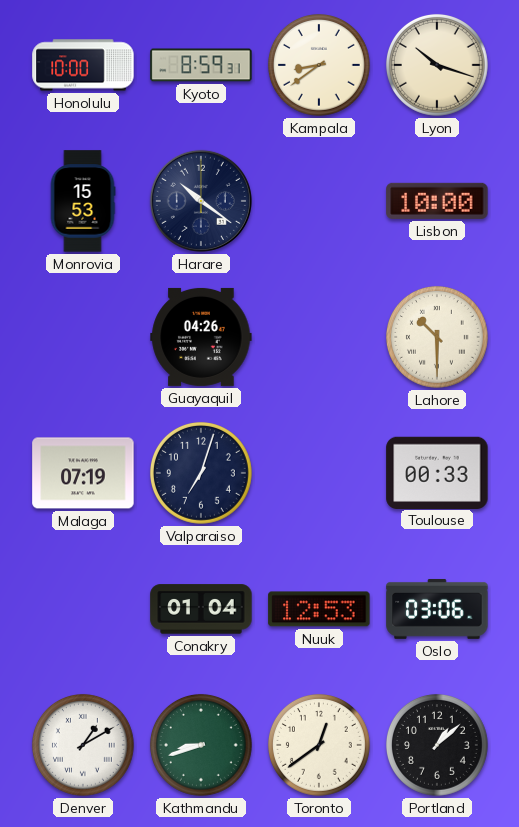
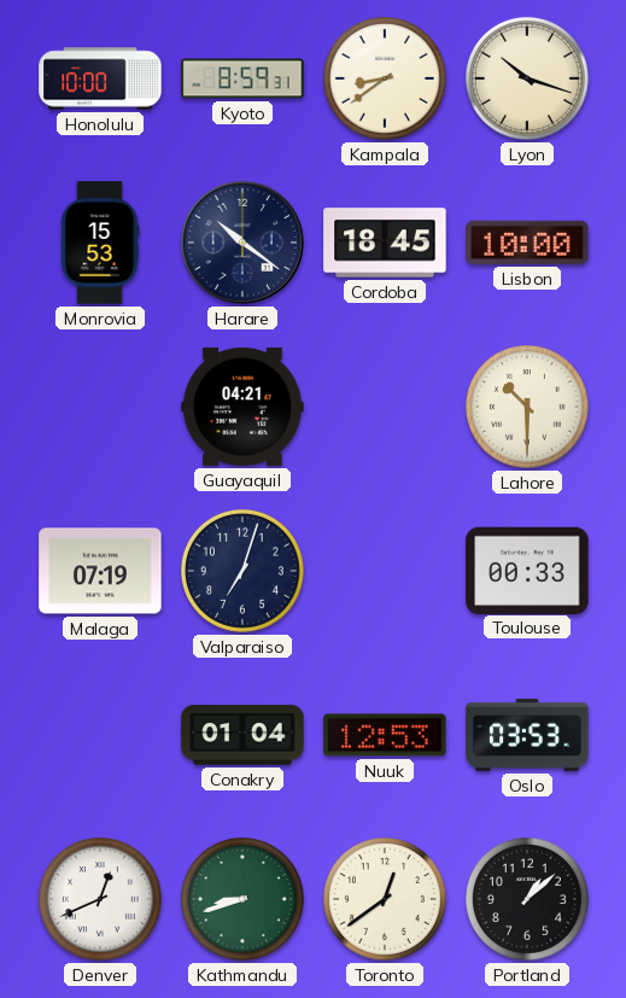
Cordoba: none -> 18:45 (385, 243)
Guayaquil: 04:26 -> 04:21 (242, 407)
Oslo: 03:06 -> 03:53 (527, 735)
Denver: 1:10 -> 12:41 (100, 899)
